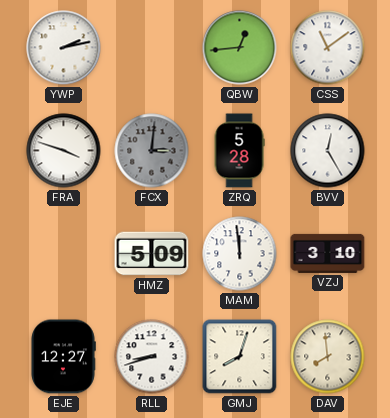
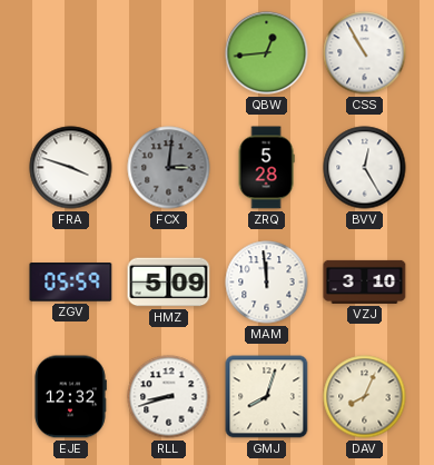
YWP: 2:13 -> none (64, 48)
CSS: 11:09 -> 10:55 (365, 53)
ZGV: none -> 05:59 (71, 283)
EJE: 12:27 -> 12:32 (70, 397)
DAV: 7:59 -> 8:04 (365, 397)
